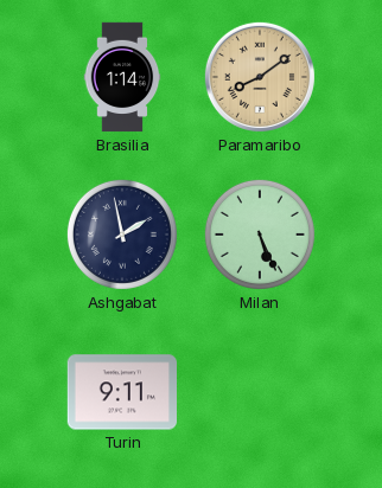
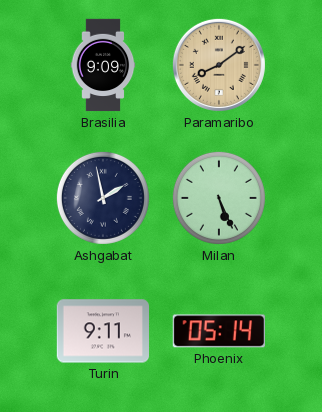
Brasilia: 1:14 -> 9:09 (103, 65)
Phoenix: none -> 05:14 (218, 331)
